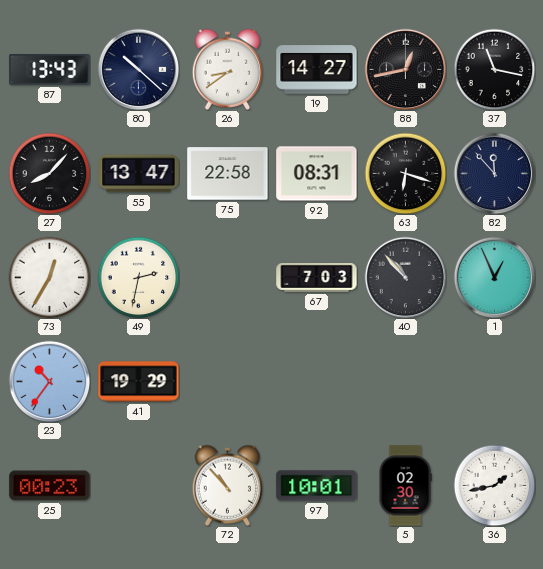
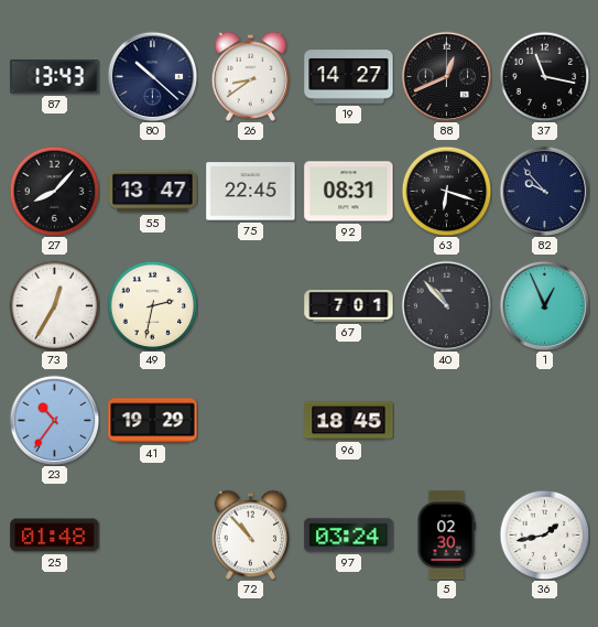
88: 12:43 -> 12:41 (446, 76)
75: 22:58 -> 22:45 (251, 192)
82: 11:53 -> 9:53 (544, 191)
67: 7:03 -> 7:01 (349, 306)
96: none -> 18:45 (349, 421)
25: 00:23 -> 01:48 (55, 536)
97: 10:01 -> 03:24 (349, 536)
